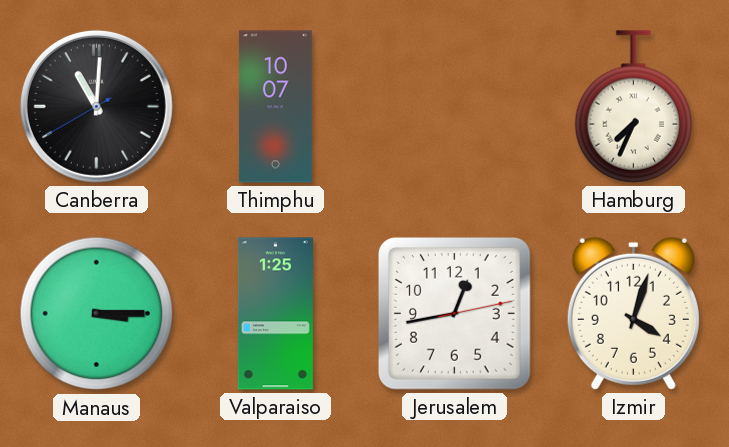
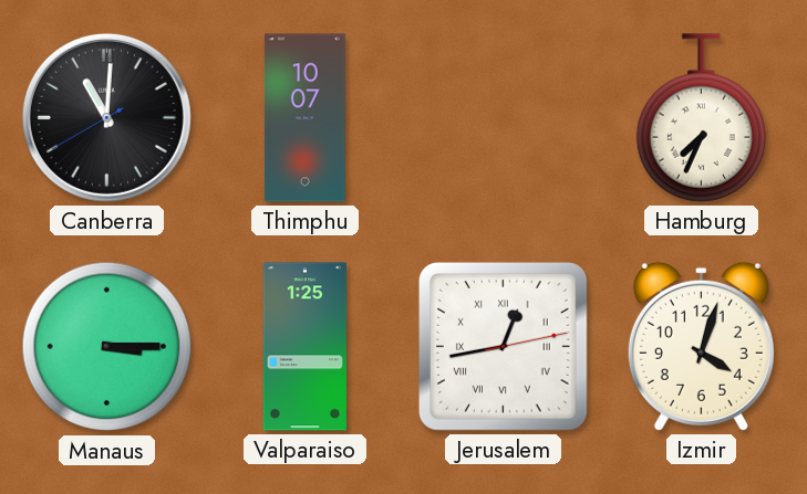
Jerusalem numerals: Arabic -> Roman (503, 346)
